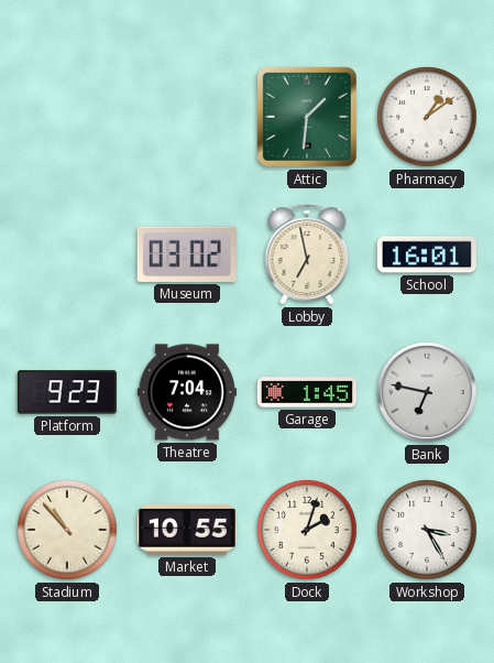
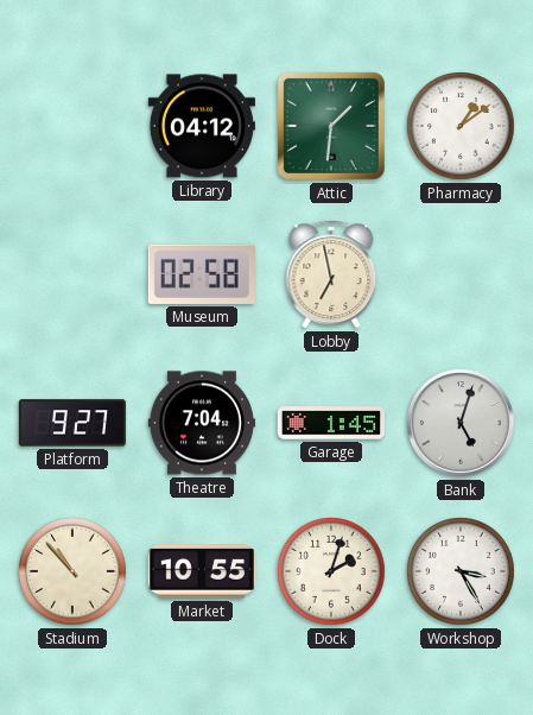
Library: none -> 04:12 (202, 126)
Museum: 03:02 -> 02:58 (202, 274)
School: 16:01 -> none (427, 254)
Platform: 9:23 -> 9:27 (72, 423)
Bank: 6:47 -> 5:03 (461, 423)
